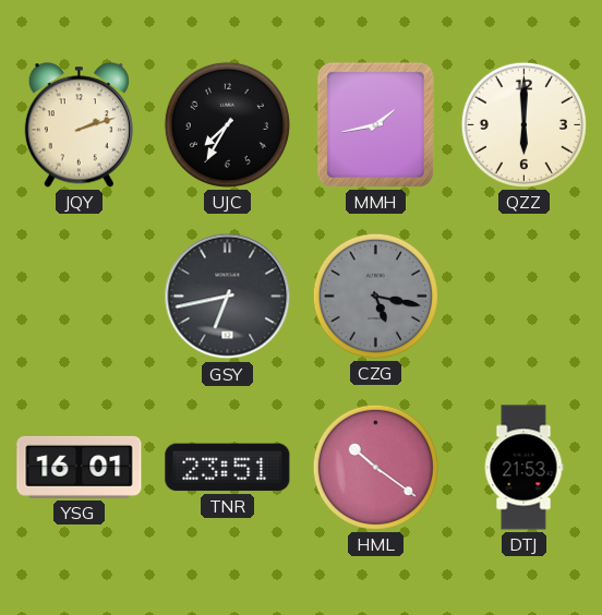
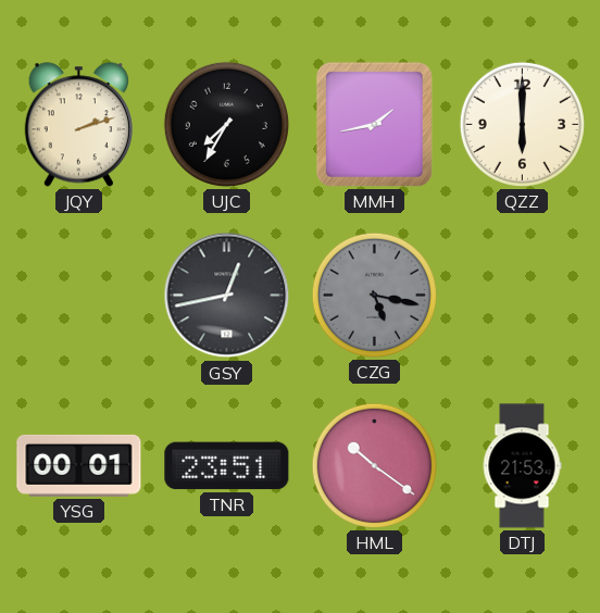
GSY: 6:43 -> 12:43 (227, 296)
YSG: 16:01 -> 00:01 (79, 465)
